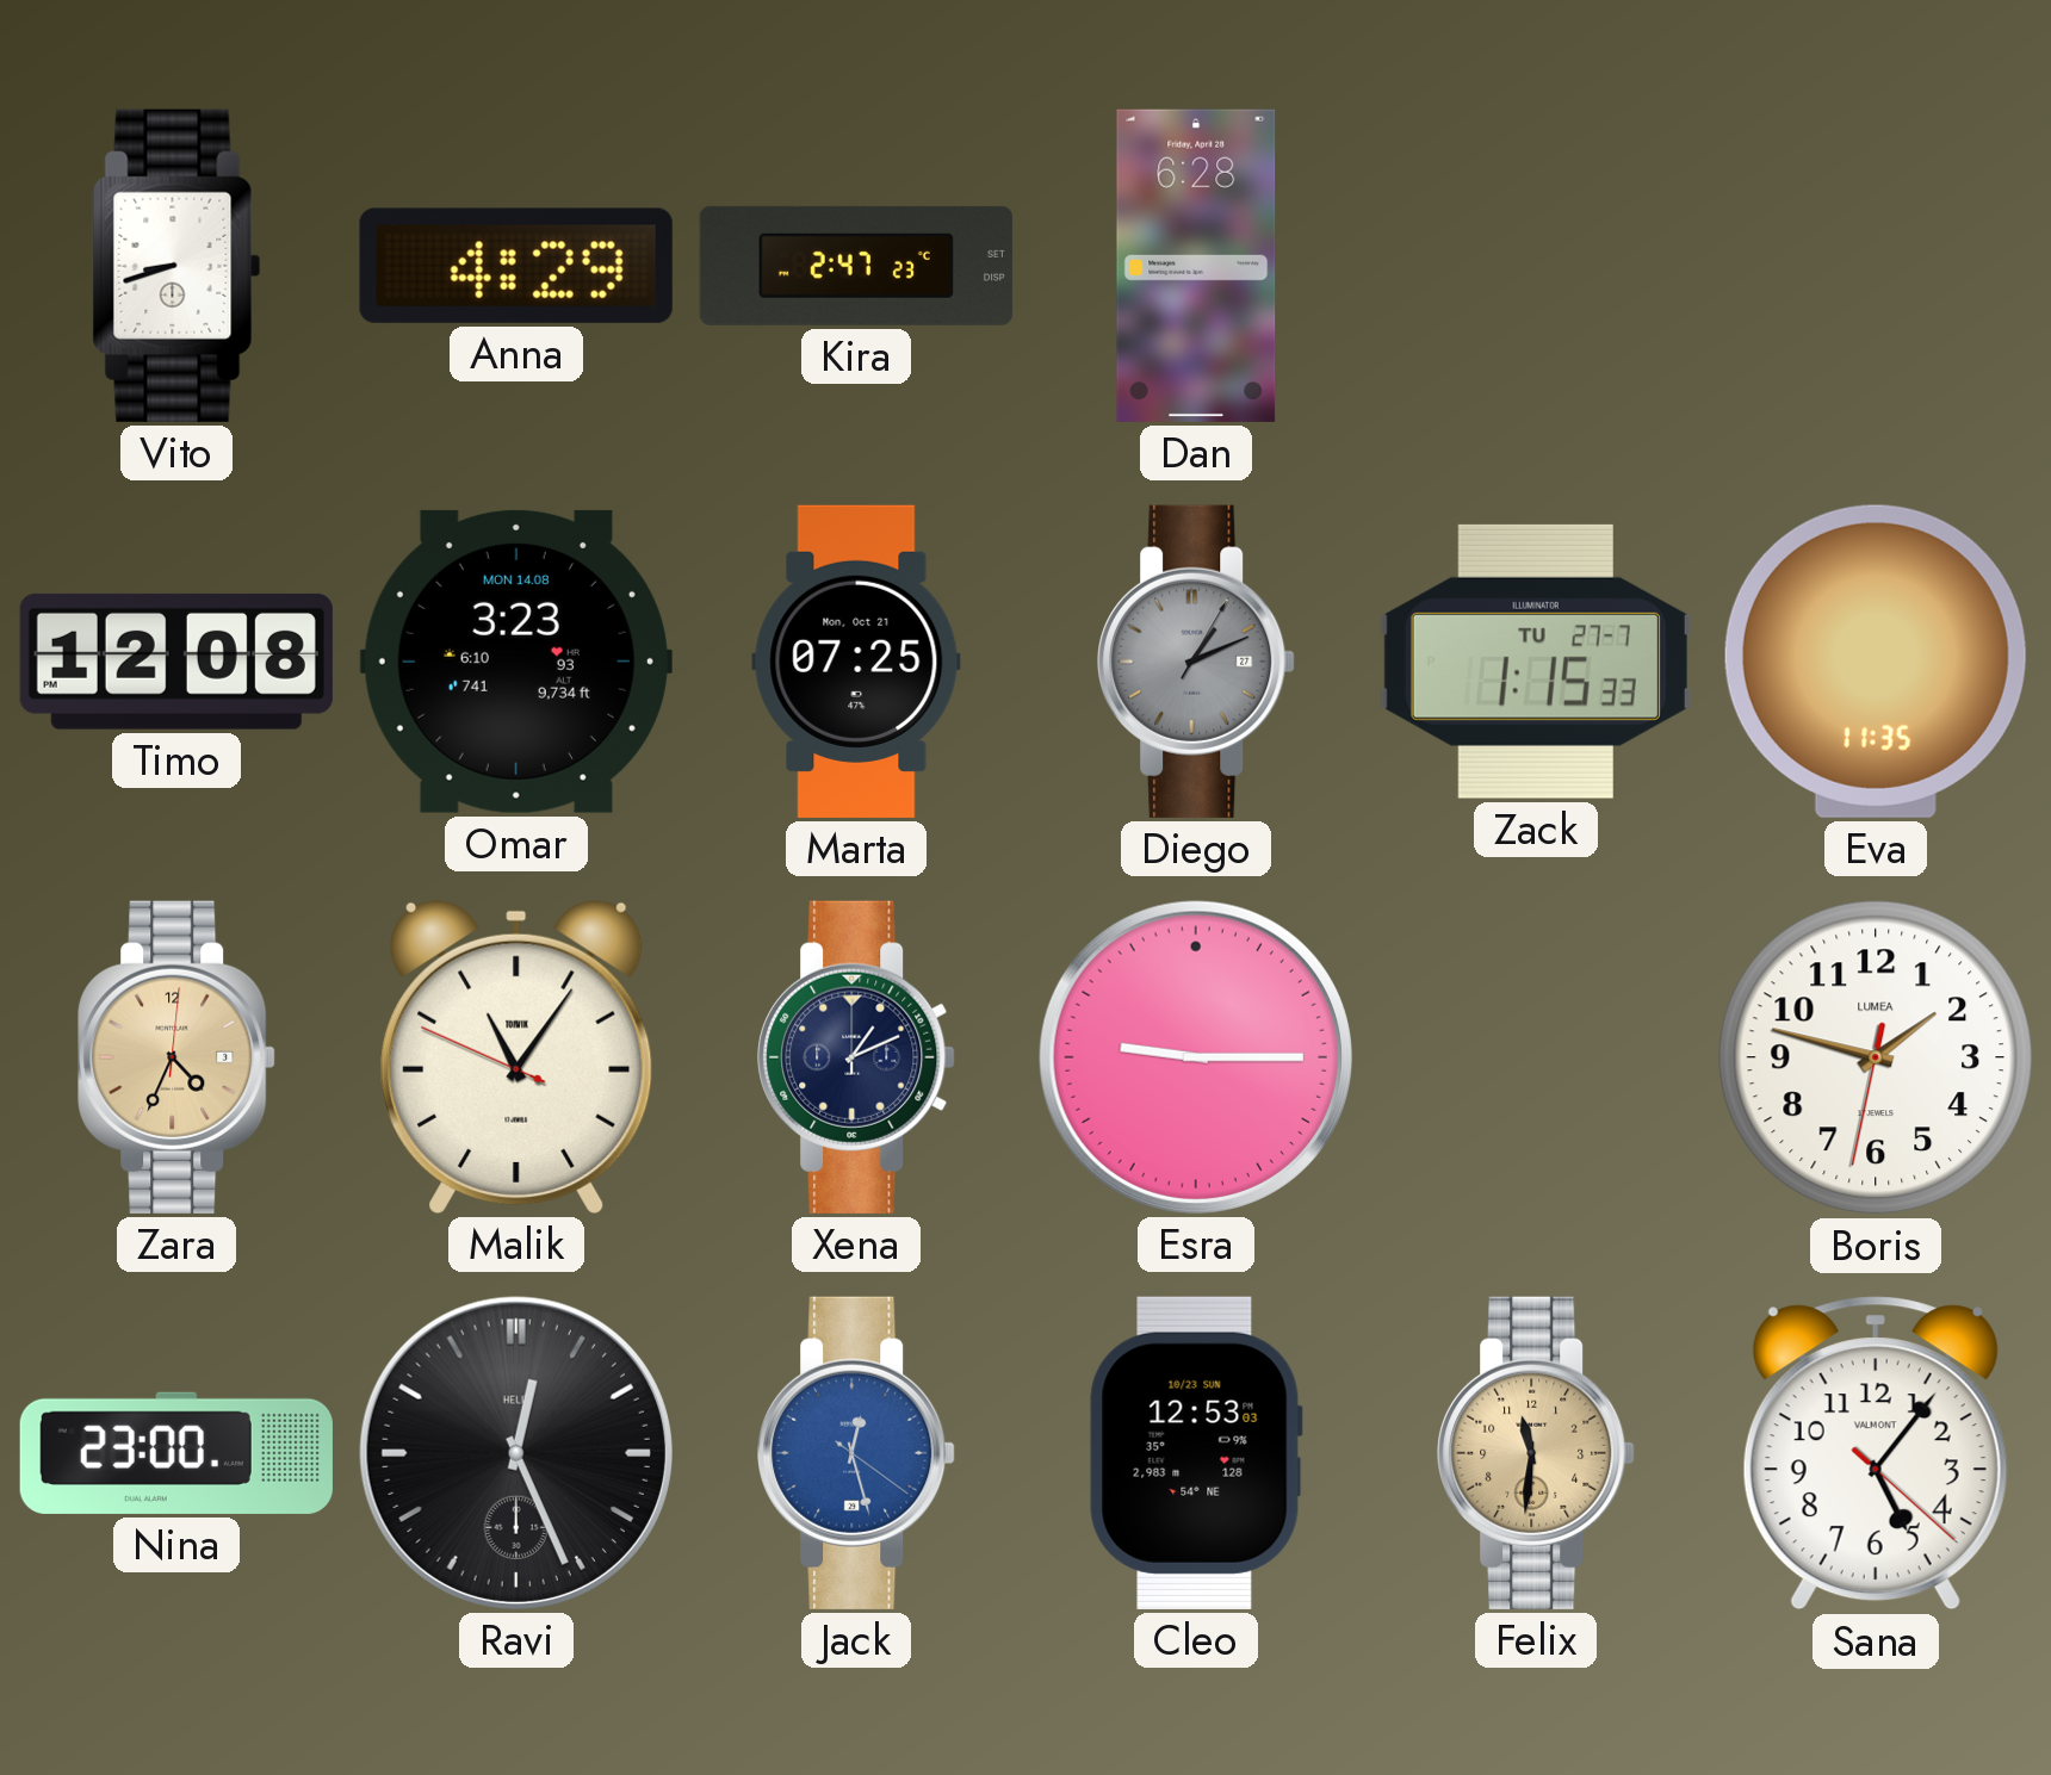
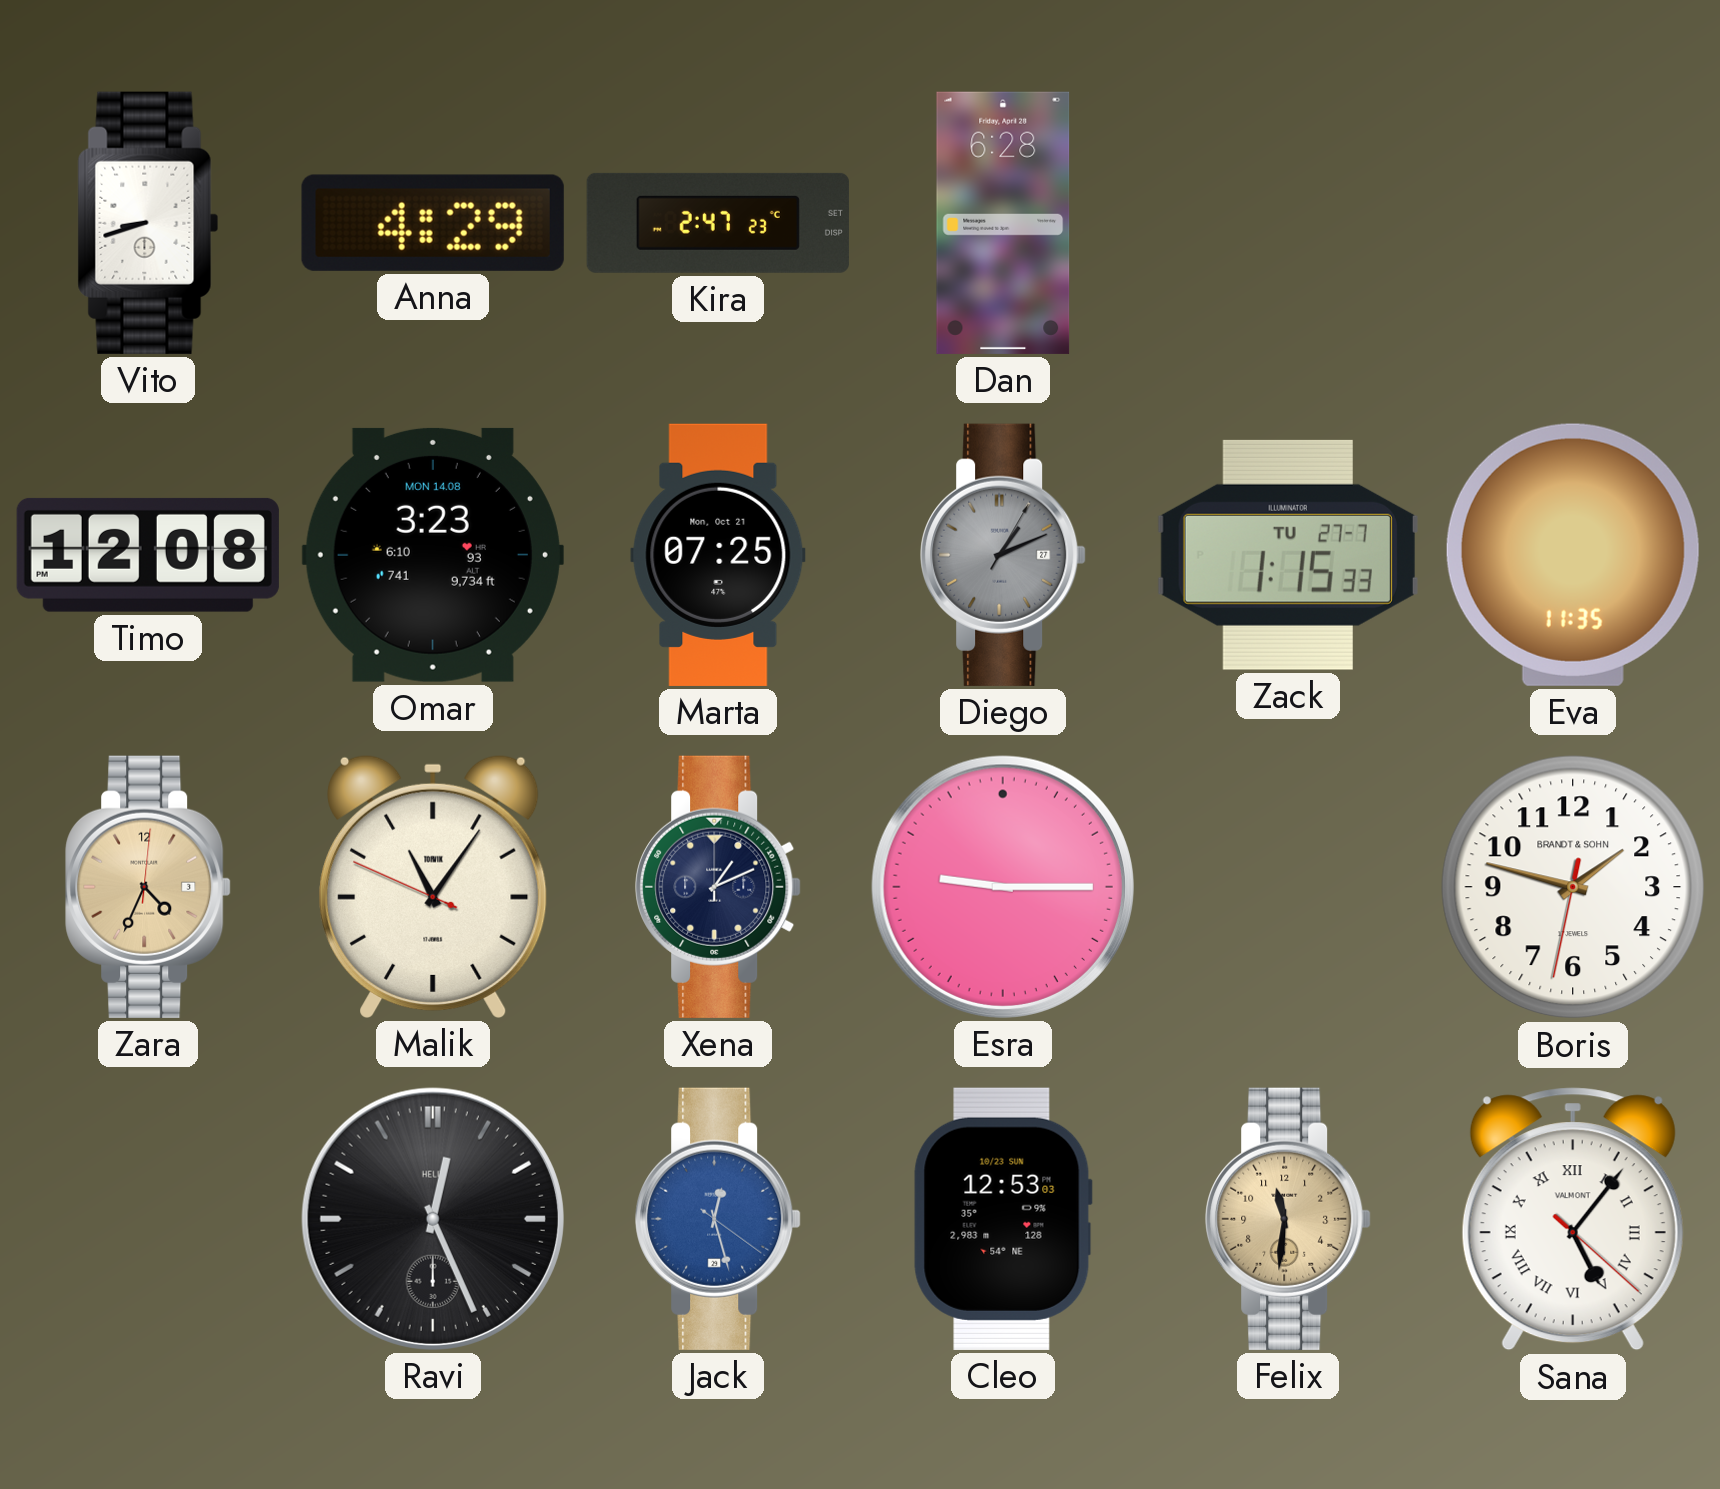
Boris brand: LUMEA -> BRANDT & SOHN (1573, 887)
Nina: 23:00 -> none (176, 1453)
Sana numerals: Arabic -> Roman (1573, 1219)
